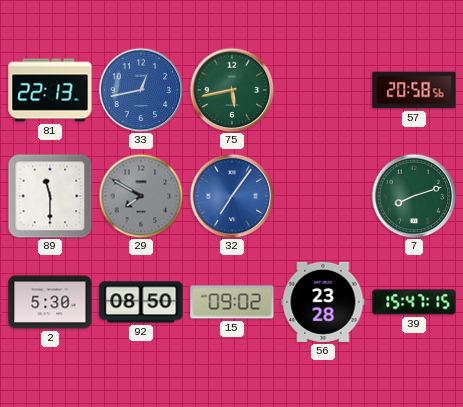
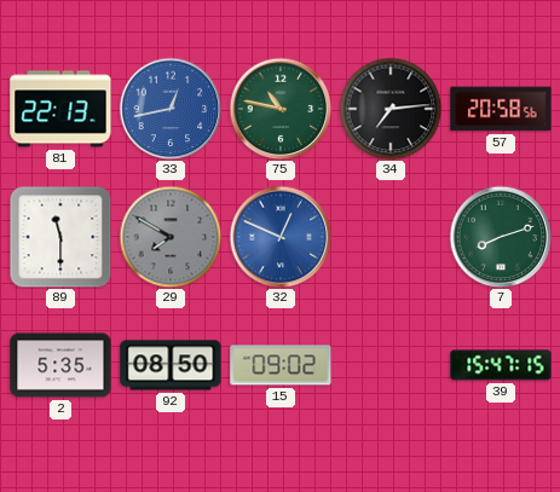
75: 5:43 -> 10:47 (281, 109)
34: none -> 7:14 (391, 109)
32: 7:06 -> 12:49 (281, 237)
2: 5:30 -> 5:35 (60, 365)
56: 23:28 -> none (323, 302)
